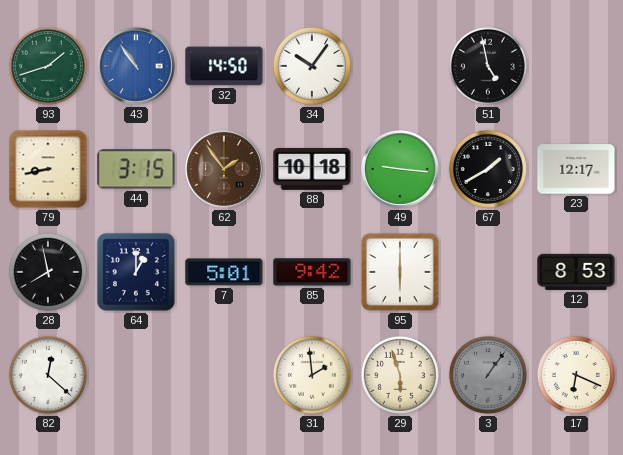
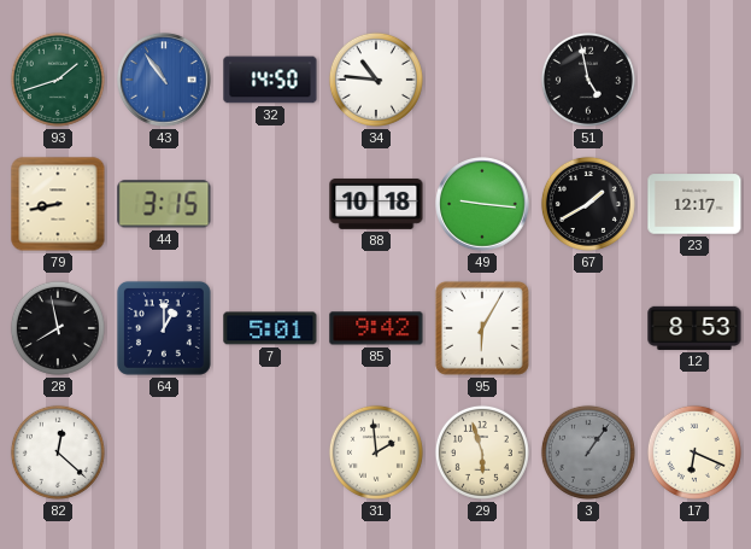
34: 10:06 -> 10:46 (376, 80)
62: 1:54 -> none (224, 169)
95: 6:00 -> 6:05 (482, 328)
